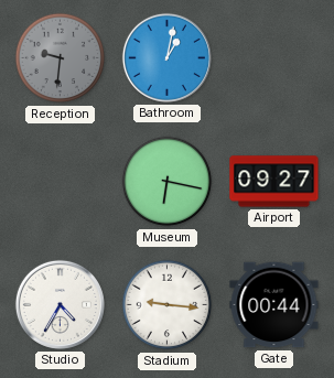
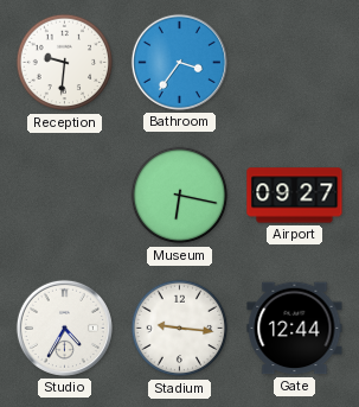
Reception dial: grey -> white (65, 63)
Bathroom: 1:02 -> 3:36 (179, 62)
Gate: 00:44 -> 12:44 (295, 329)
